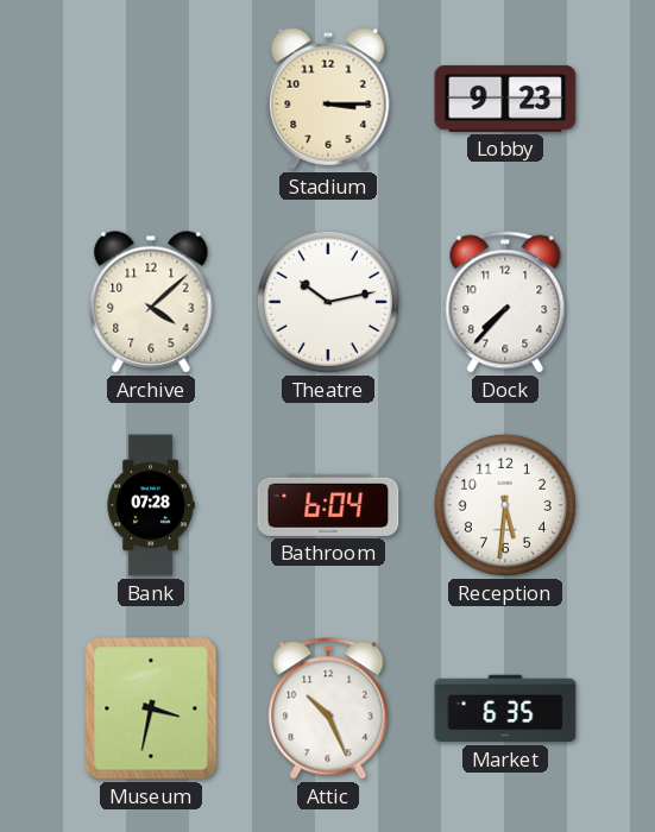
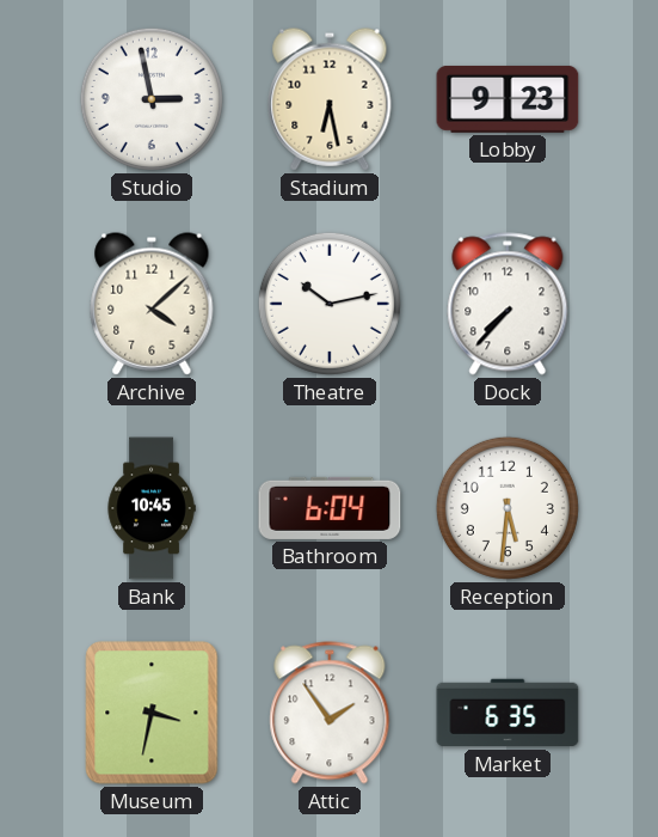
Studio: none -> 2:58 (152, 99)
Stadium: 3:15 -> 6:28 (330, 99)
Bank: 07:28 -> 10:45 (152, 508)
Attic: 10:26 -> 1:54 (330, 713)
